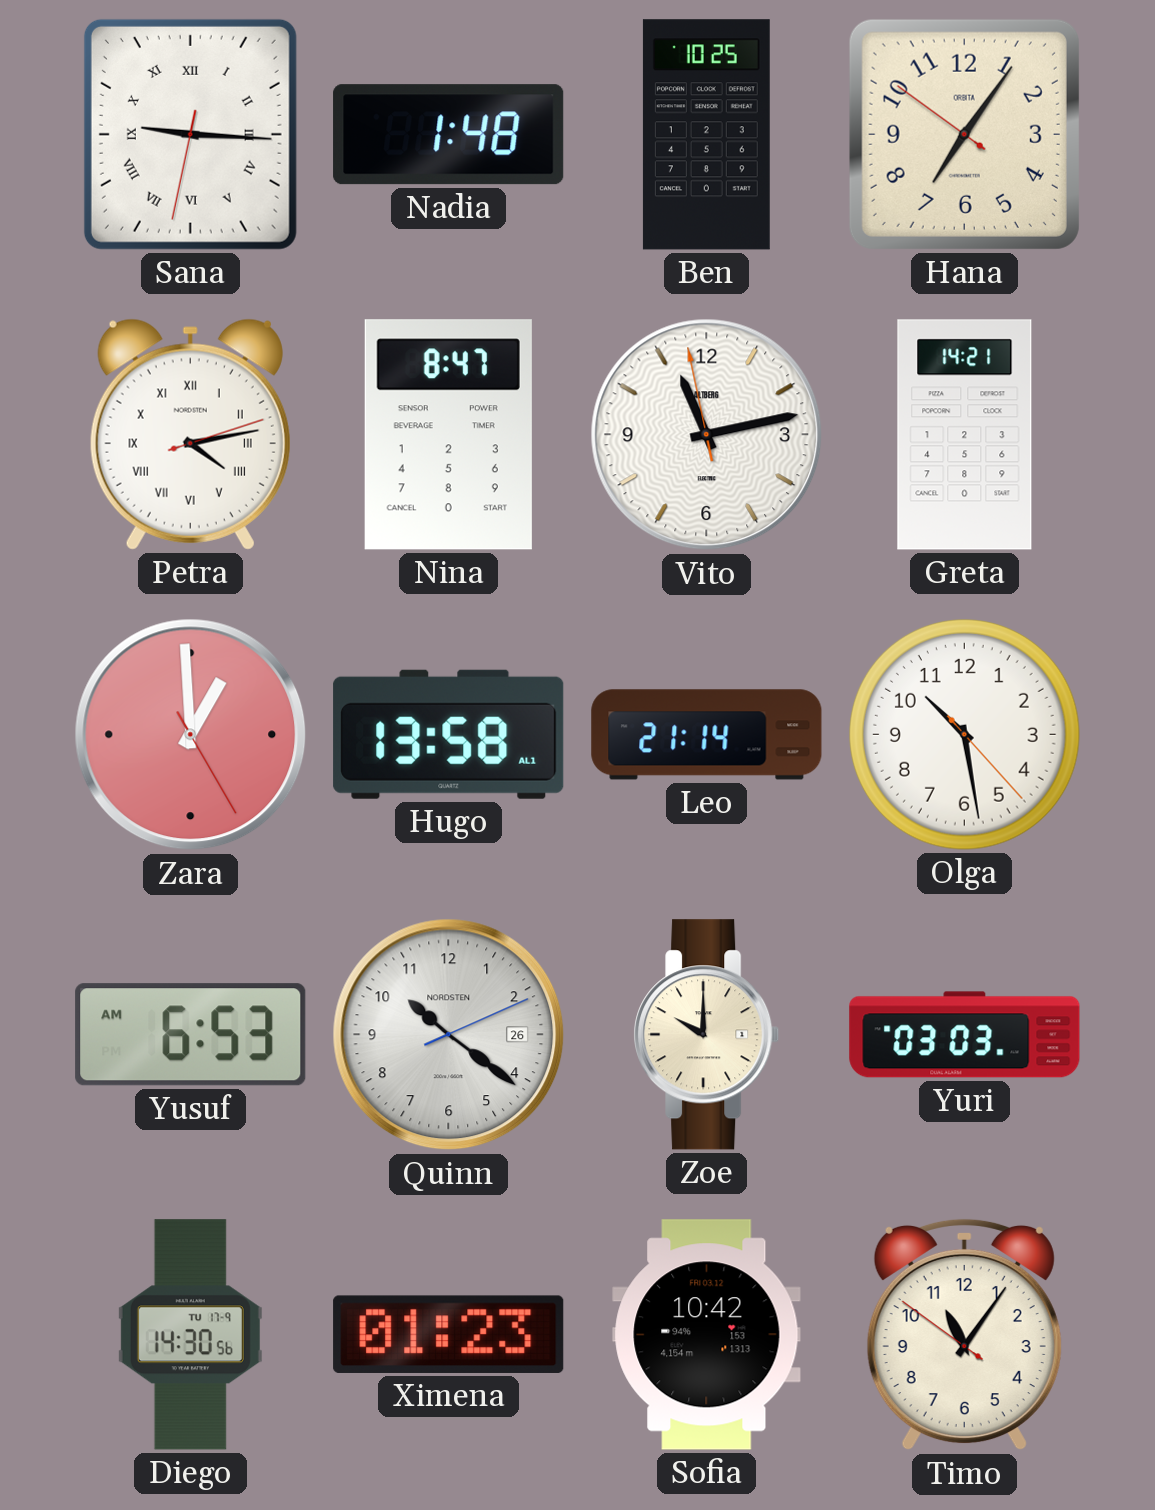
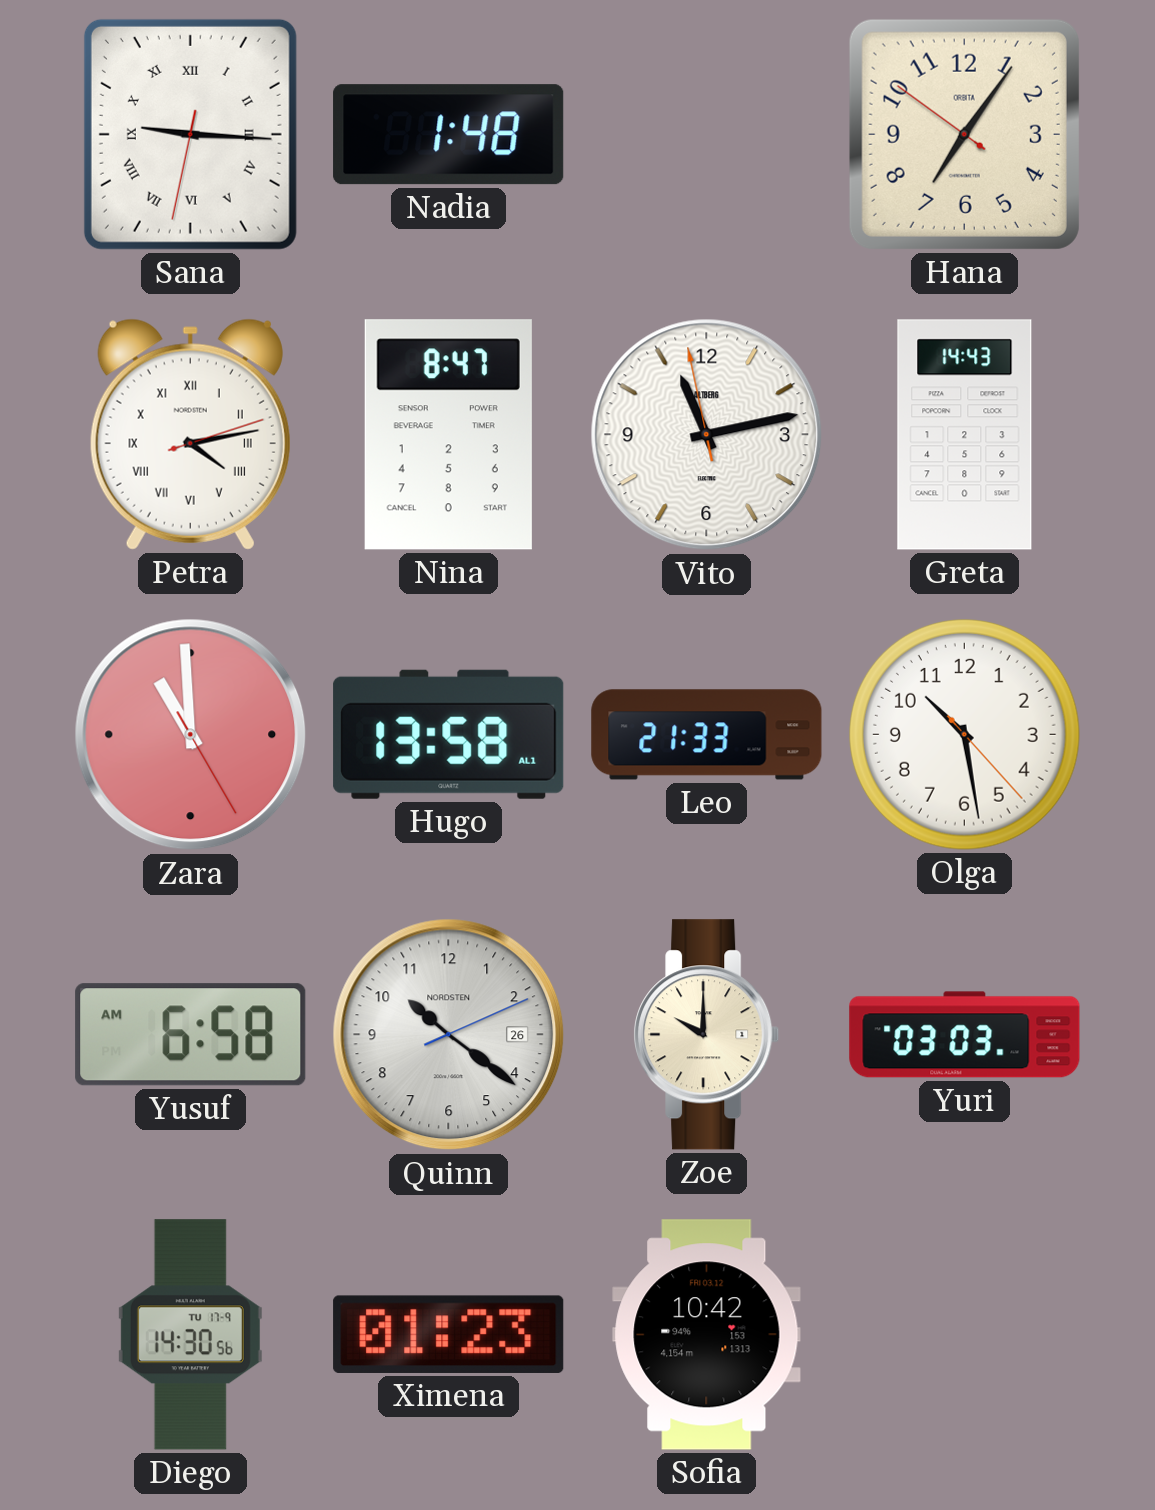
Ben: 10:25 -> none (706, 135)
Greta: 14:21 -> 14:43 (965, 435)
Zara: 12:59 -> 10:59 (191, 735)
Leo: 21:14 -> 21:33 (707, 735)
Yusuf: 6:53 -> 6:58 (191, 1035)
Timo: 11:05 -> none (964, 1335)
